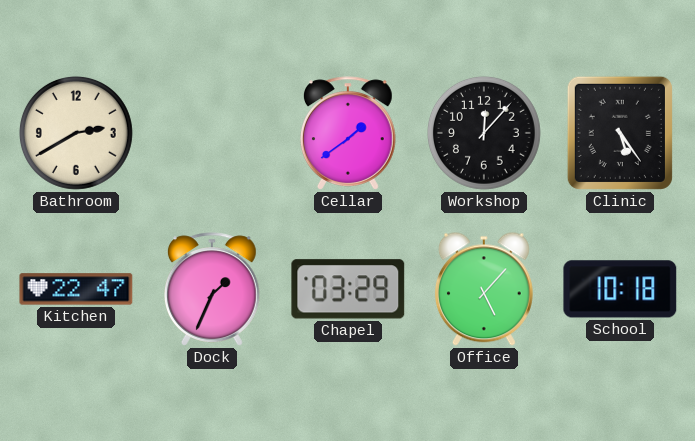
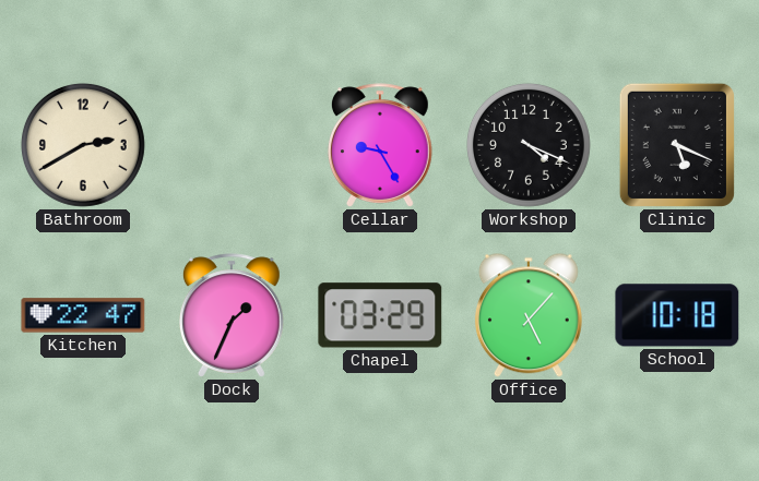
Cellar: 1:39 -> 9:25 (380, 145)
Workshop: 12:07 -> 4:19 (529, 145)
Clinic: 5:24 -> 5:19 (677, 145)
